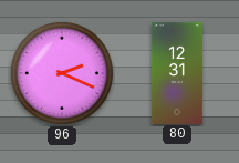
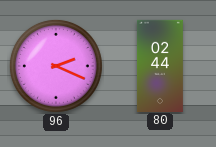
80: 12:31 -> 02:44 (160, 65)
